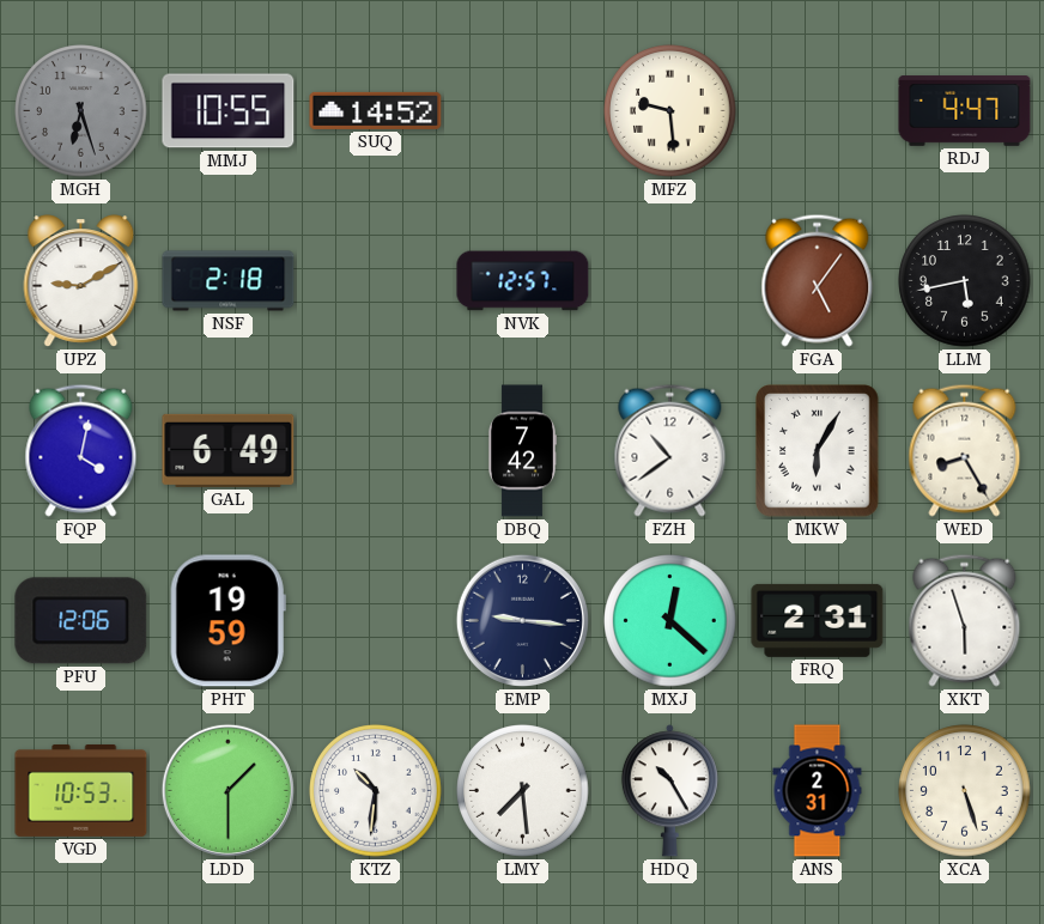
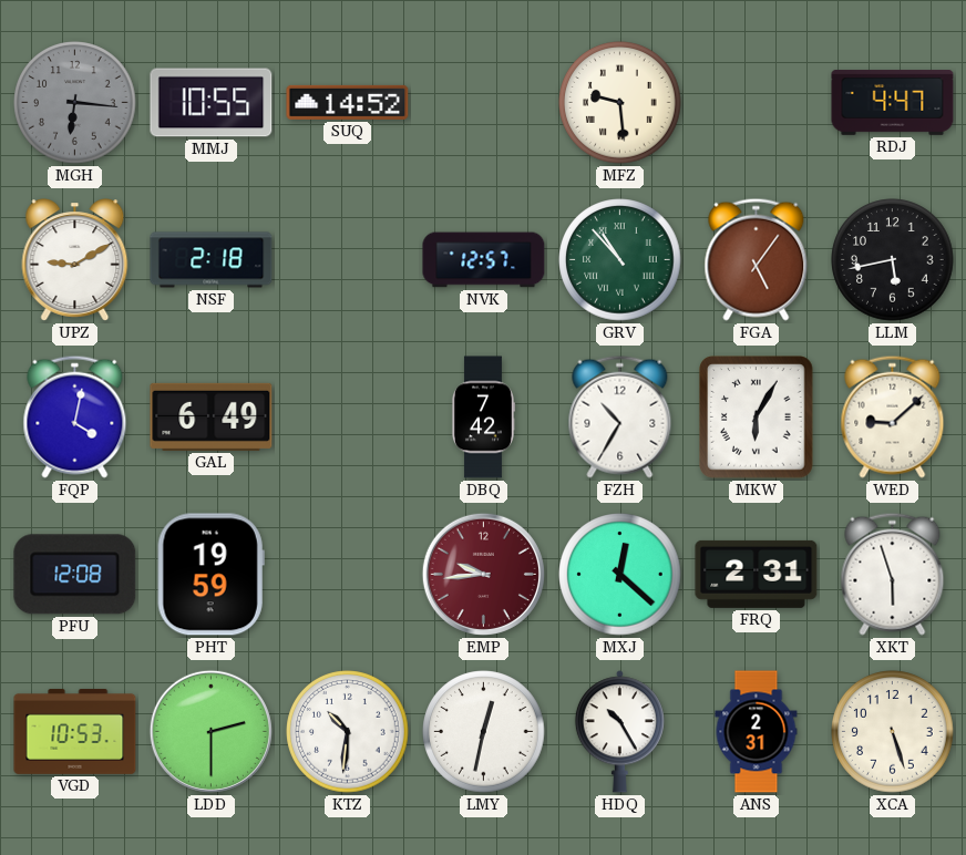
MGH: 6:27 -> 6:16 (75, 103)
GRV: none -> 10:53 (620, 260)
FZH: 10:39 -> 10:35 (620, 416)
WED: 8:25 -> 9:08 (893, 416)
PFU: 12:06 -> 12:08 (75, 575)
EMP: 9:16 -> 9:44 (483, 574)
EMP dial: navy -> burgundy (483, 574)
LDD: 1:30 -> 2:30 (210, 731)
LMY: 7:29 -> 12:32 (484, 732)
